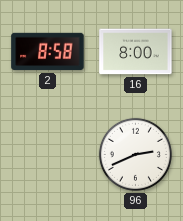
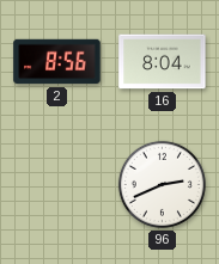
2: 8:58 -> 8:56 (57, 62)
16: 8:00 -> 8:04 (163, 62)
